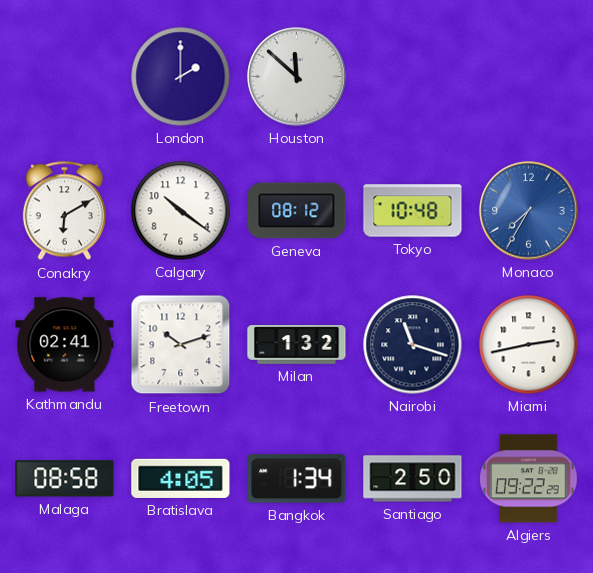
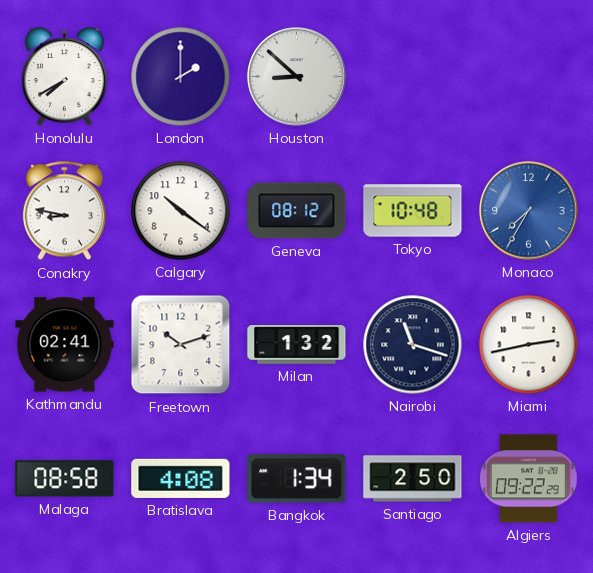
Honolulu: none -> 7:40 (65, 77)
Houston: 11:52 -> 8:52 (297, 77)
Conakry: 6:10 -> 8:47 (64, 211)
Bratislava: 4:05 -> 4:08 (181, 478)
